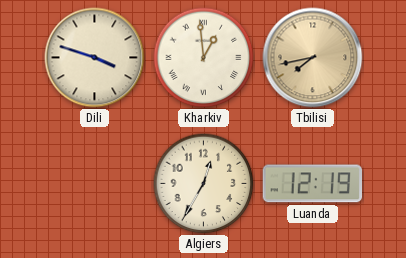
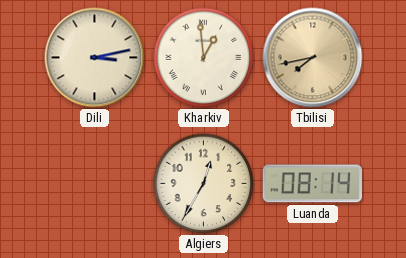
Dili: 3:48 -> 3:13 (95, 58)
Luanda: 12:19 -> 08:14 (312, 184)
